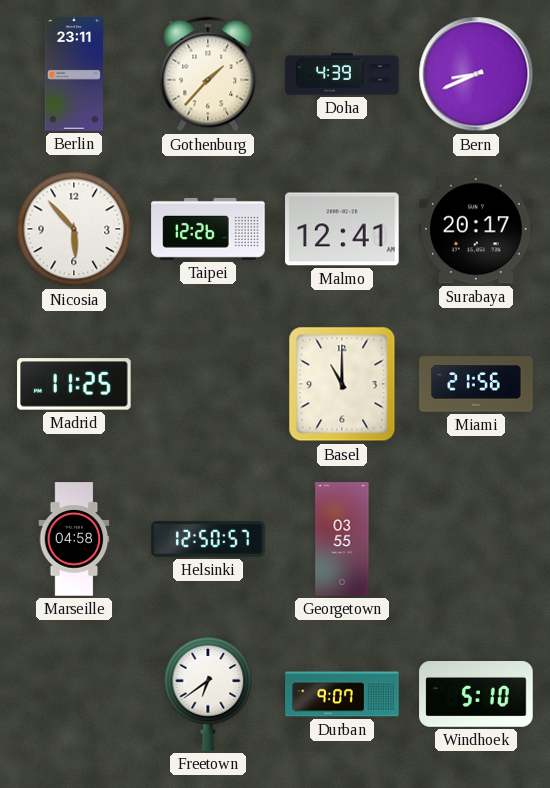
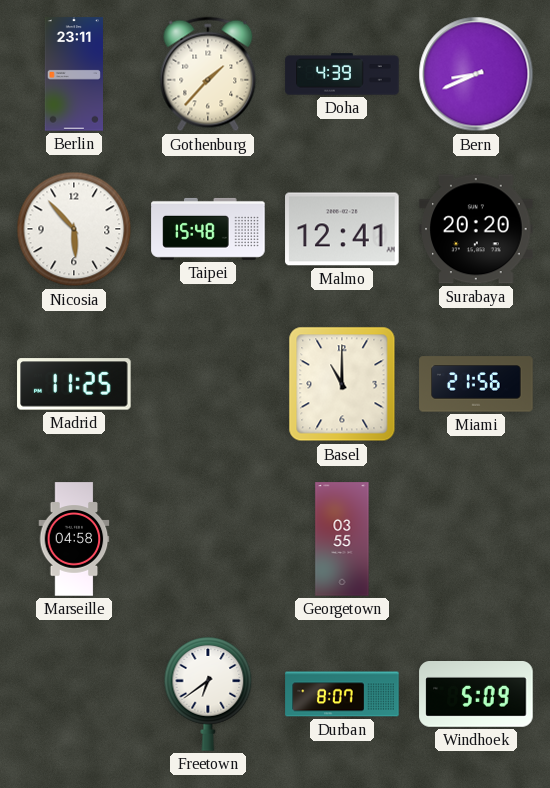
Taipei: 12:26 -> 15:48 (208, 229)
Surabaya: 20:17 -> 20:20 (476, 229)
Helsinki: 12:50 -> none (208, 539)
Durban: 9:07 -> 8:07 (342, 694)
Windhoek: 5:10 -> 5:09 (476, 695)
